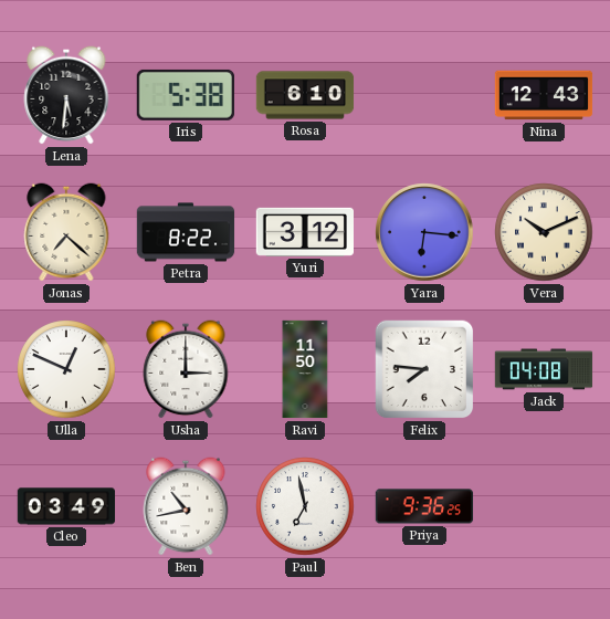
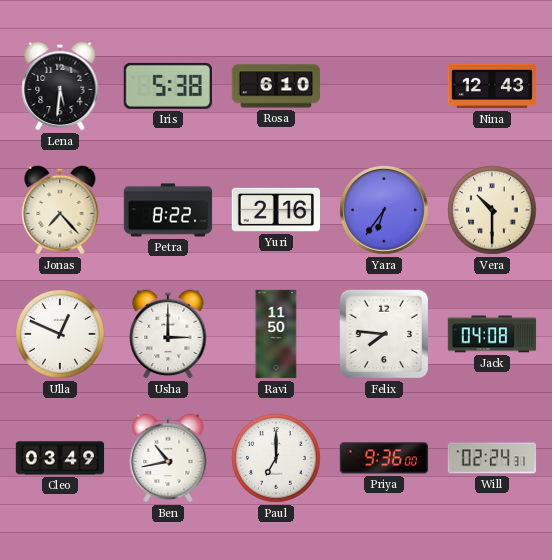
Jonas: 7:22 -> 7:23 (60, 210)
Yuri: 3:12 -> 2:16 (275, 210)
Yara: 6:16 -> 6:36 (384, 210)
Vera: 10:11 -> 10:30 (492, 210)
Paul: 6:58 -> 7:00 (276, 458)
Priya: 9:36:25 -> 9:36:00 (384, 458)
Will: none -> 02:24 (492, 458)
